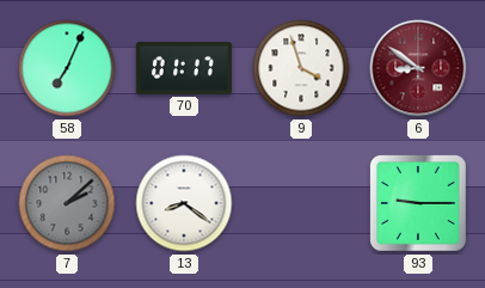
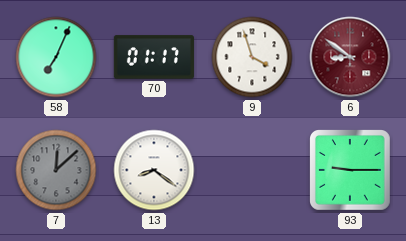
7: 2:08 -> 12:08 (56, 170)
